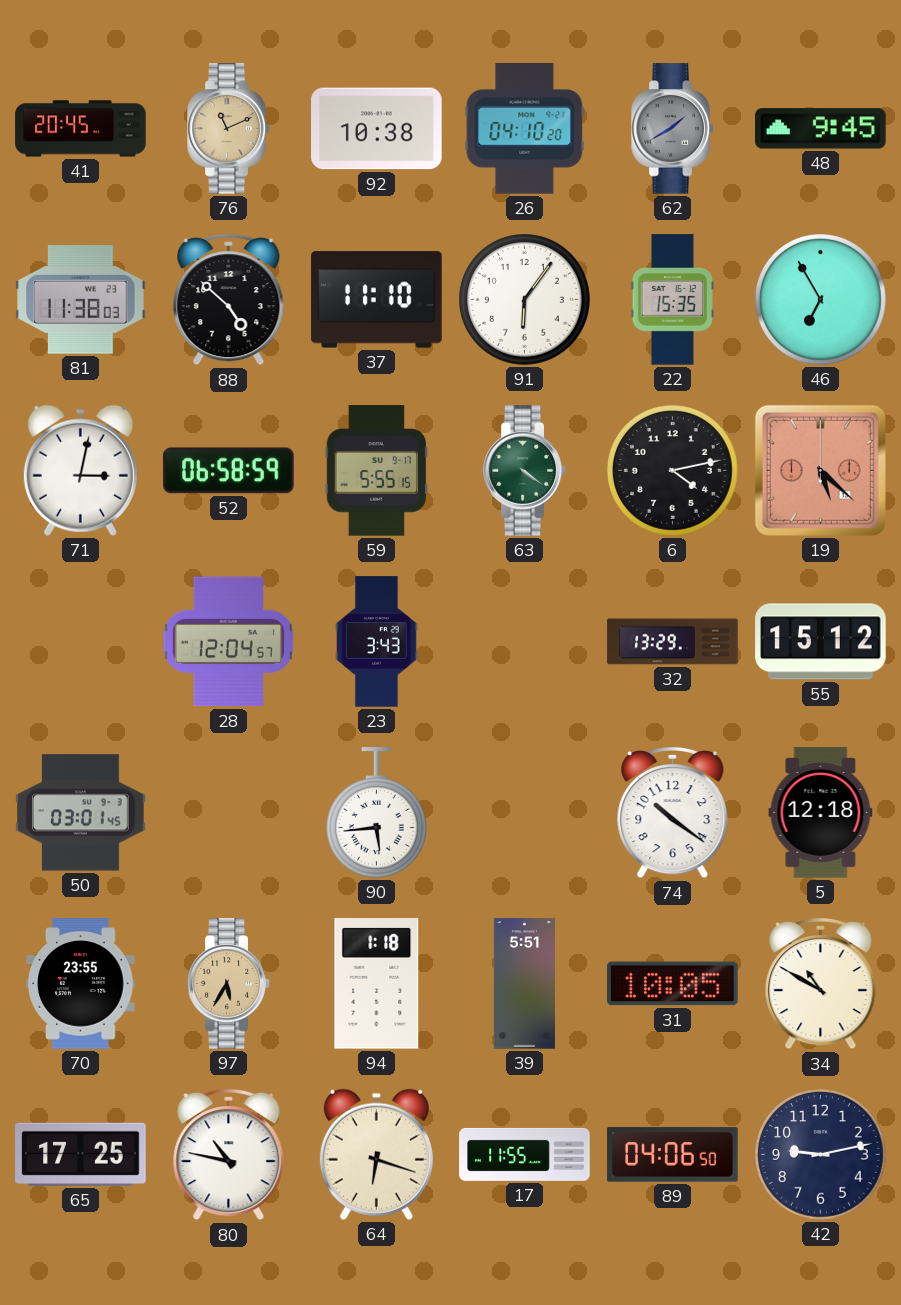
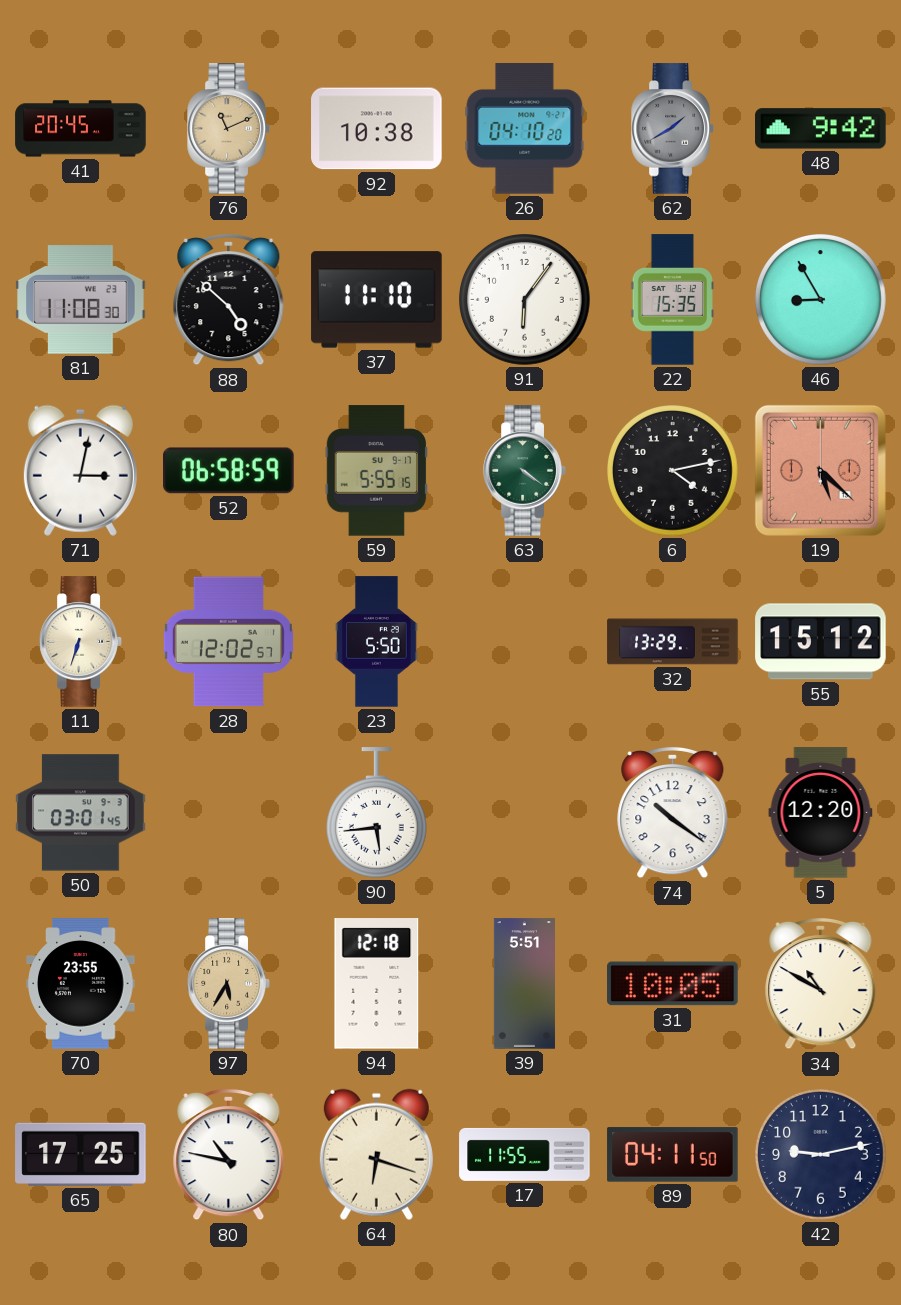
48: 9:45 -> 9:42 (821, 129)
81: 11:38 -> 11:08 (81, 300)
46: 6:55 -> 8:55 (821, 300)
11: none -> 6:33 (81, 642)
28: 12:04 -> 12:02 (228, 642)
23: 3:43 -> 5:50 (377, 642)
5: 12:18 -> 12:20 (821, 813)
94: 1:18 -> 12:18 (377, 984)
89: 04:06 -> 04:11 (673, 1155)
